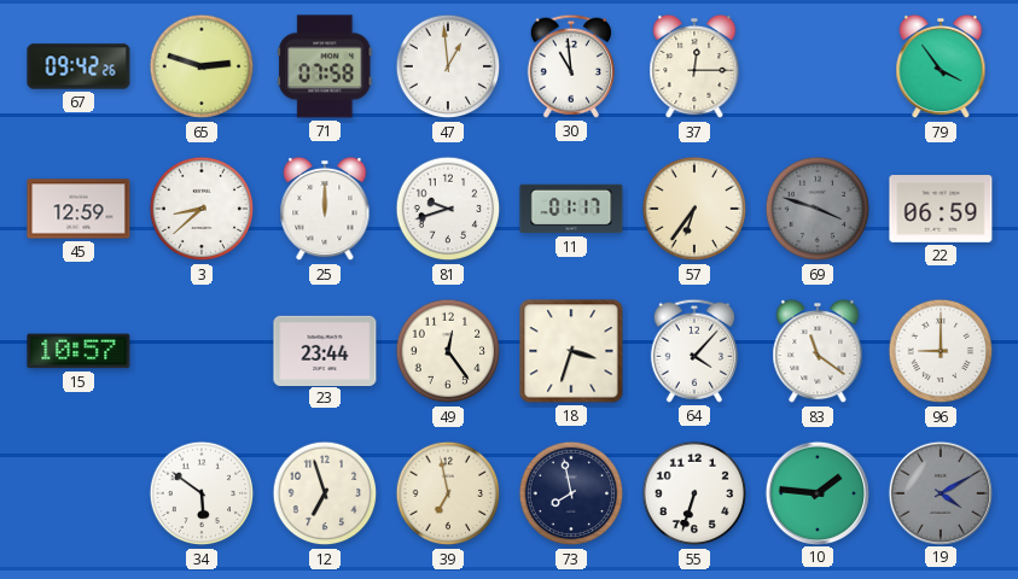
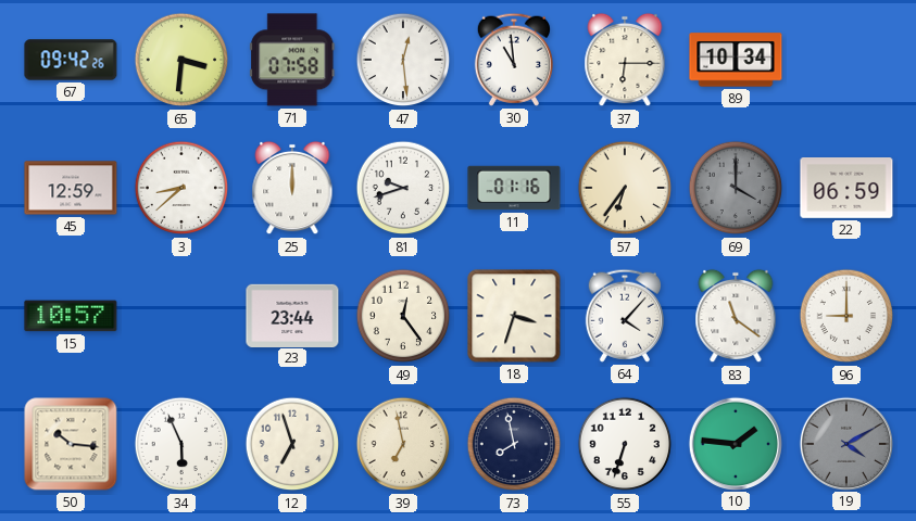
65: 2:48 -> 3:31 (181, 60)
47: 12:59 -> 12:29 (403, 60)
37: 12:15 -> 6:15 (625, 60)
89: none -> 10:34 (736, 60)
79: 3:54 -> none (941, 66)
11: 01:17 -> 01:16 (514, 188)
69: 3:48 -> 4:00 (736, 188)
50: none -> 10:16 (71, 444)
34: 5:51 -> 5:56 (181, 444)
